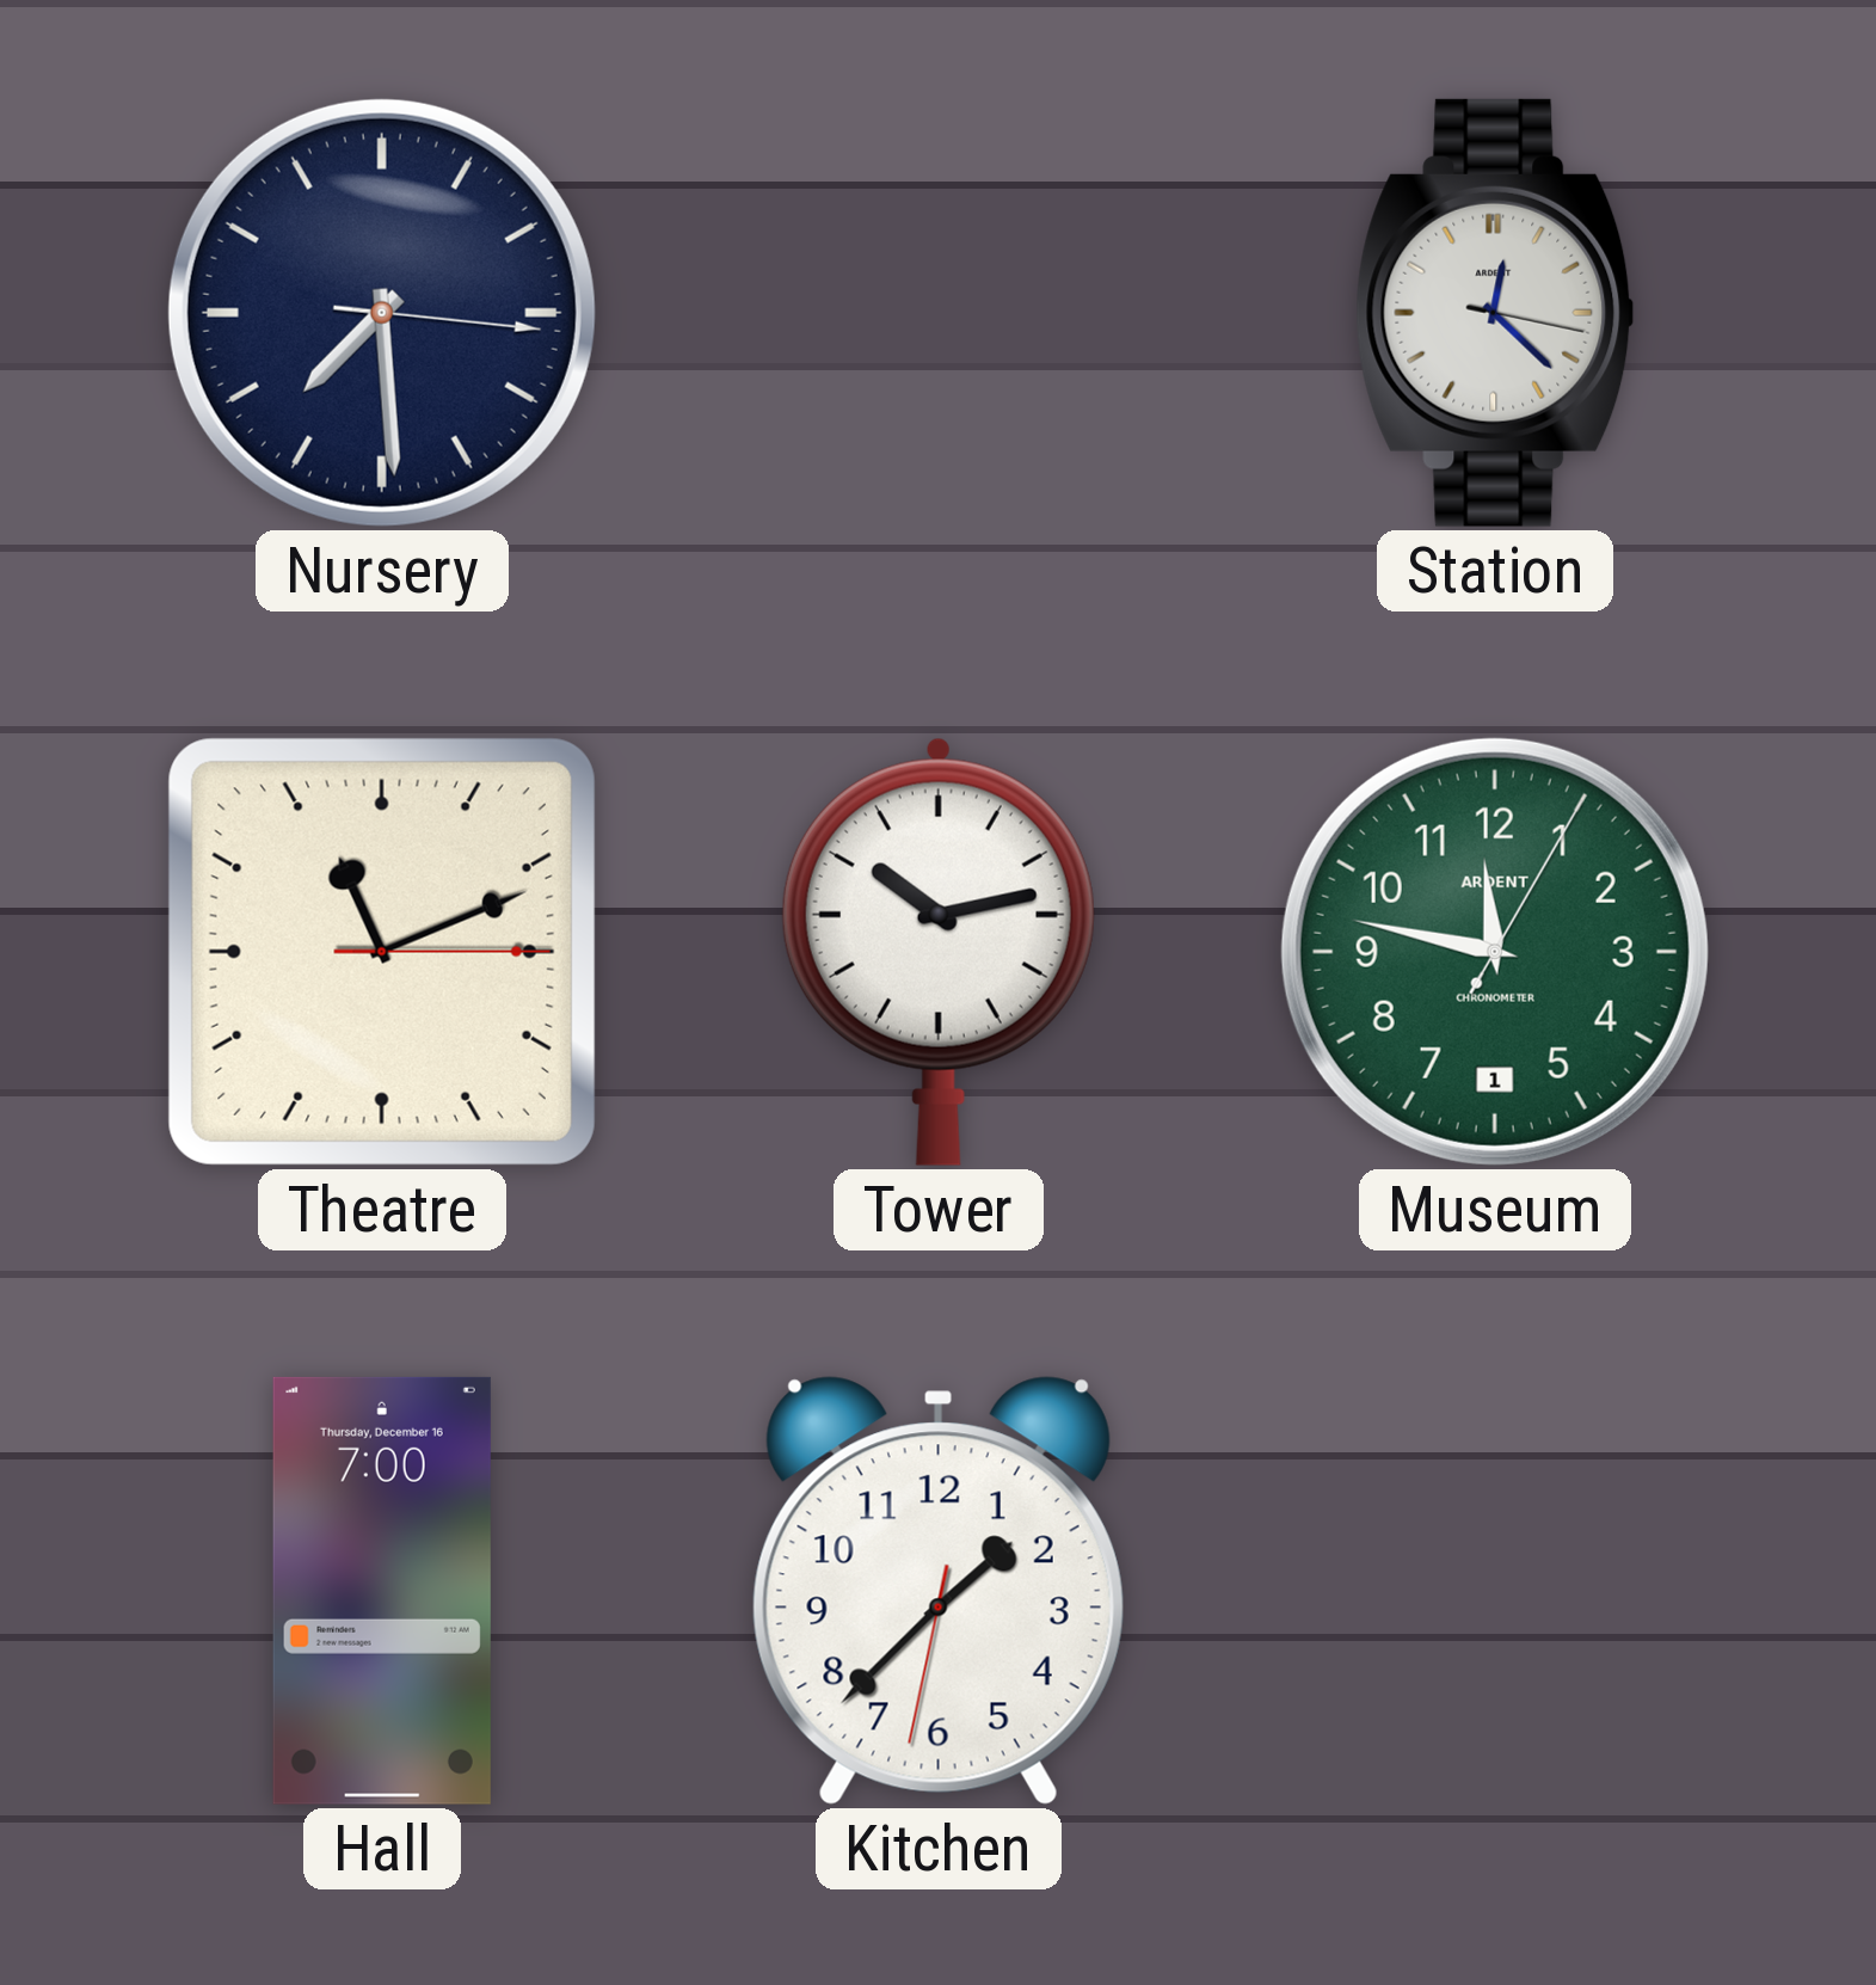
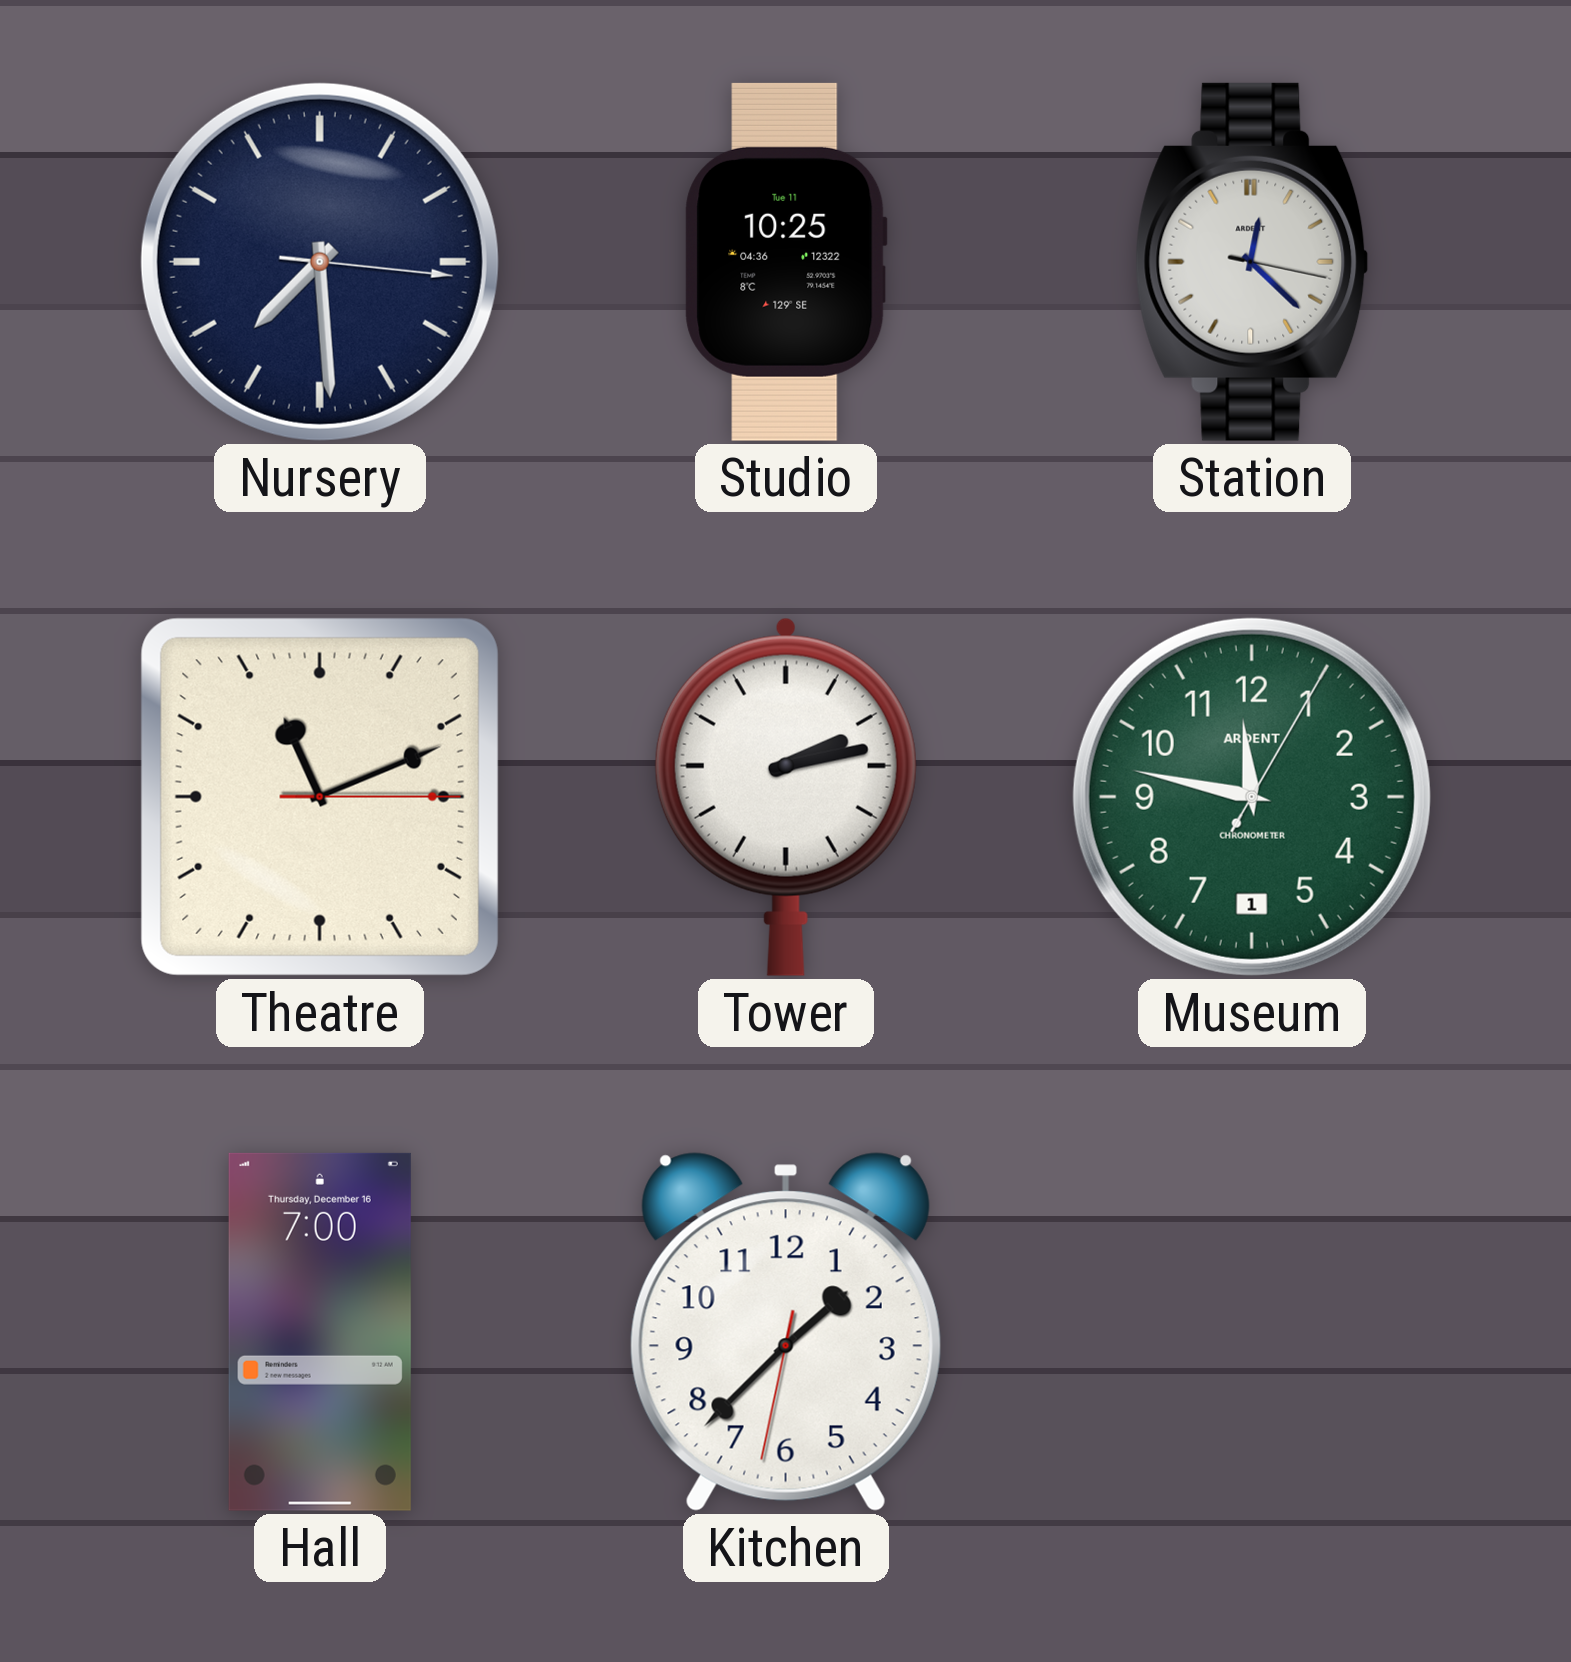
Studio: none -> 10:25 (786, 262)
Tower: 10:13 -> 2:13 (786, 797)
